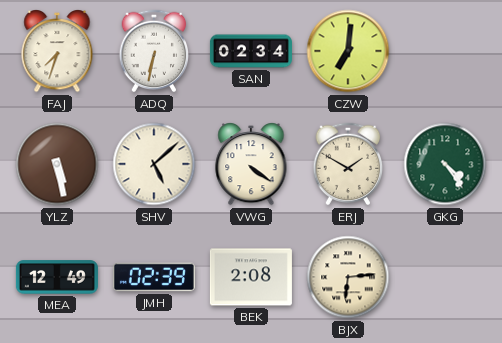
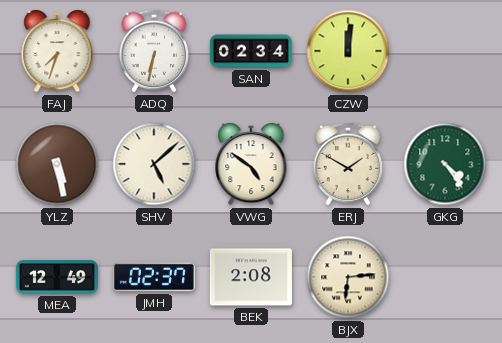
CZW: 7:01 -> 12:01 (348, 51)
VWG: 4:21 -> 4:51 (251, 165)
JMH: 02:39 -> 02:37 (154, 277)
